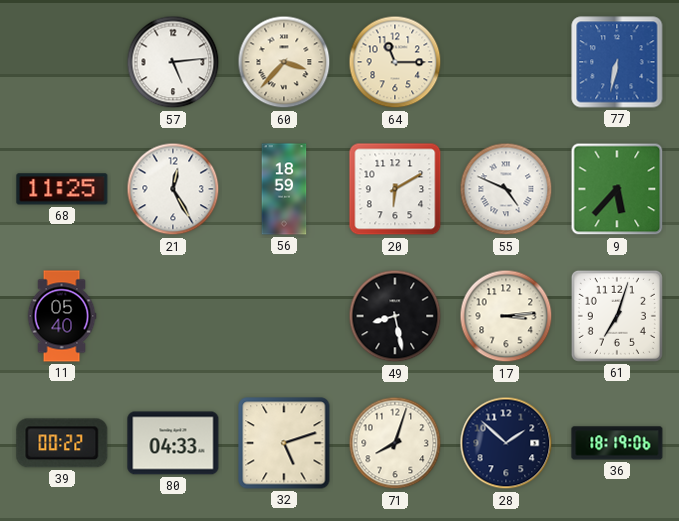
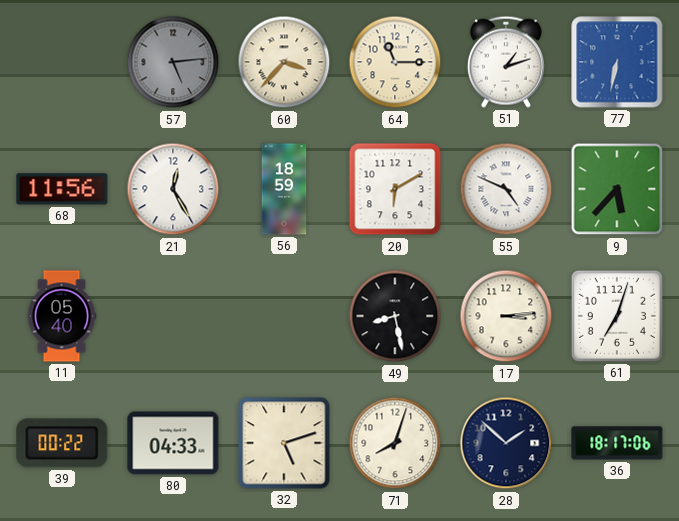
57 dial: white -> grey (173, 62)
51: none -> 1:12 (506, 62)
68: 11:25 -> 11:56 (62, 189)
36: 18:19 -> 18:17 (617, 443)
